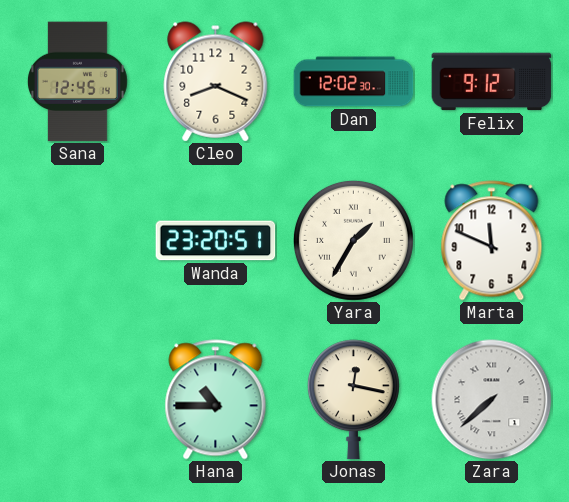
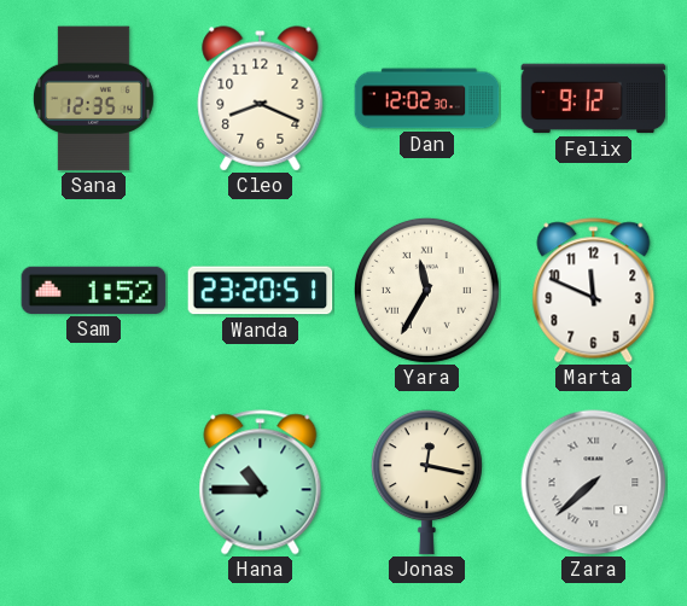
Sana: 12:45 -> 12:35 (93, 99)
Sam: none -> 1:52 (94, 290)
Yara: 1:35 -> 11:35 (426, 290)
